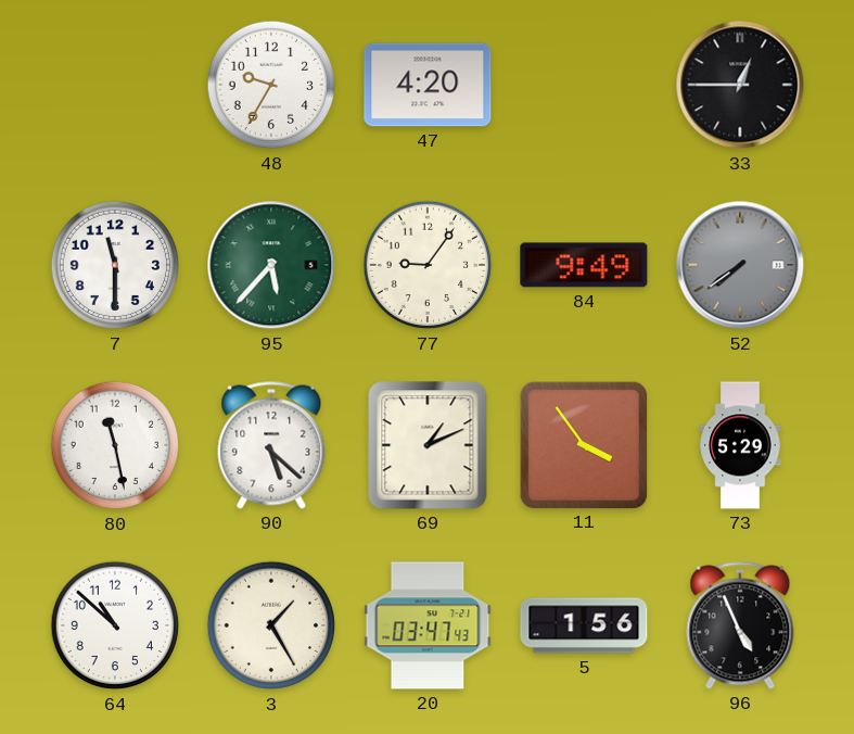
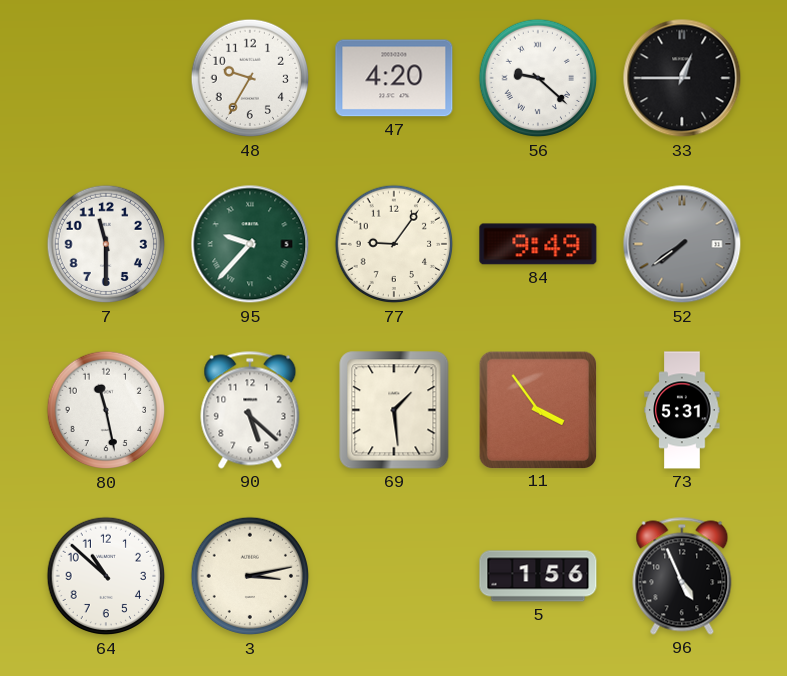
56: none -> 9:22 (538, 78)
95: 5:37 -> 9:37 (250, 244)
69: 1:11 -> 1:29 (394, 410)
73: 5:29 -> 5:31 (682, 410)
3: 1:25 -> 3:13 (250, 576)
20: 03:47 -> none (428, 625)
